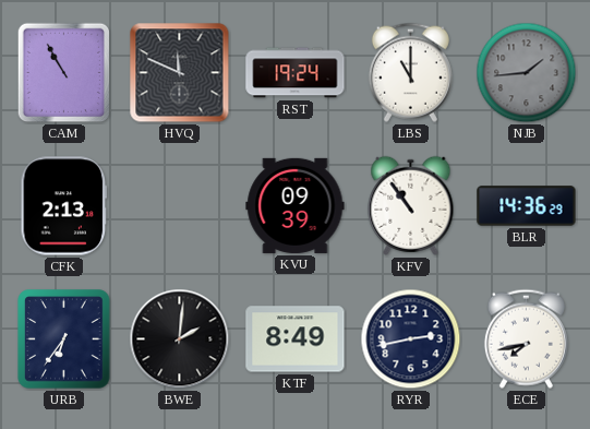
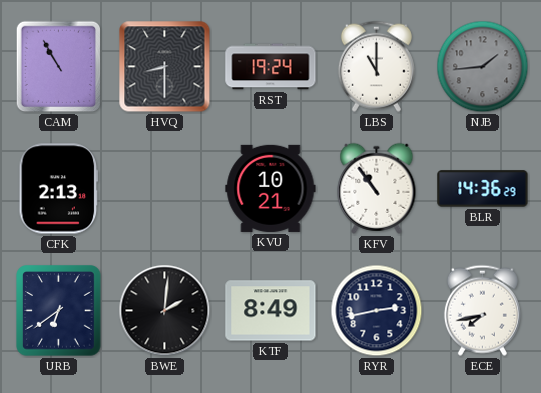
HVQ: 11:49 -> 8:30 (165, 67)
KVU: 09:39 -> 10:21 (271, 188)
URB: 6:36 -> 6:39 (59, 311)
